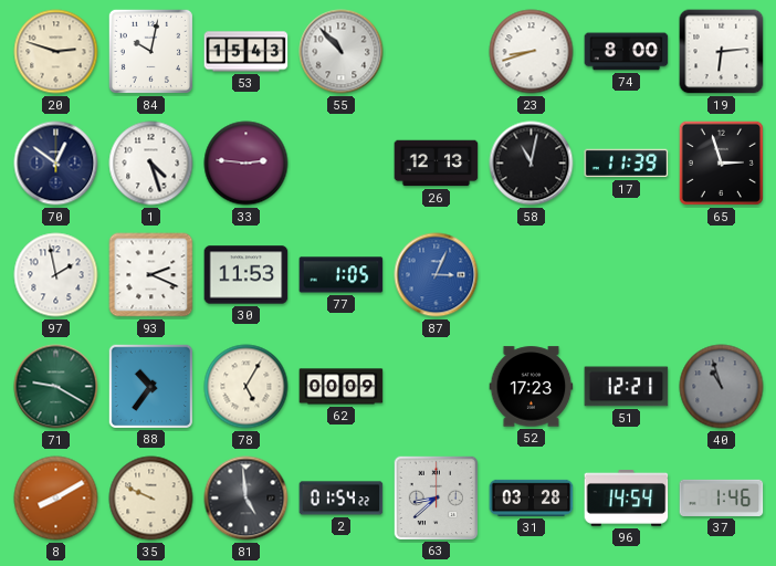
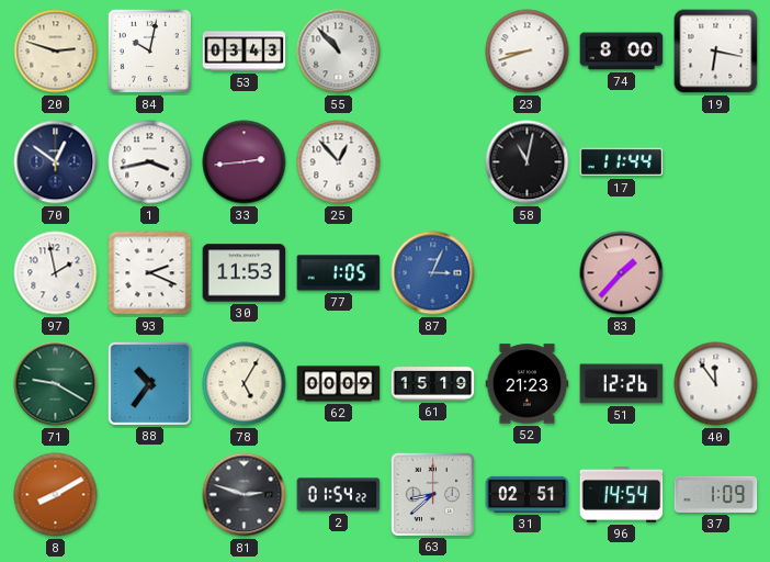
53: 15:43 -> 03:43 (245, 52)
19: 6:14 -> 6:17 (716, 52)
1: 4:27 -> 3:43 (150, 162)
33: 2:46 -> 2:44 (245, 162)
25: none -> 12:53 (339, 162)
26: 12:13 -> none (437, 164)
17: 11:39 -> 11:44 (622, 162)
65: 2:57 -> none (721, 163)
83: none -> 1:37 (622, 273)
61: none -> 15:19 (433, 384)
52: 17:23 -> 21:23 (528, 384)
51: 12:21 -> 12:26 (622, 384)
40: 10:57 -> 11:54 (716, 384)
40 dial: grey -> white (716, 384)
35: 9:49 -> none (151, 499)
81: 4:59 -> 2:48 (245, 495)
31: 03:28 -> 02:51 (528, 494)
37: 1:46 -> 1:09 (716, 494)
